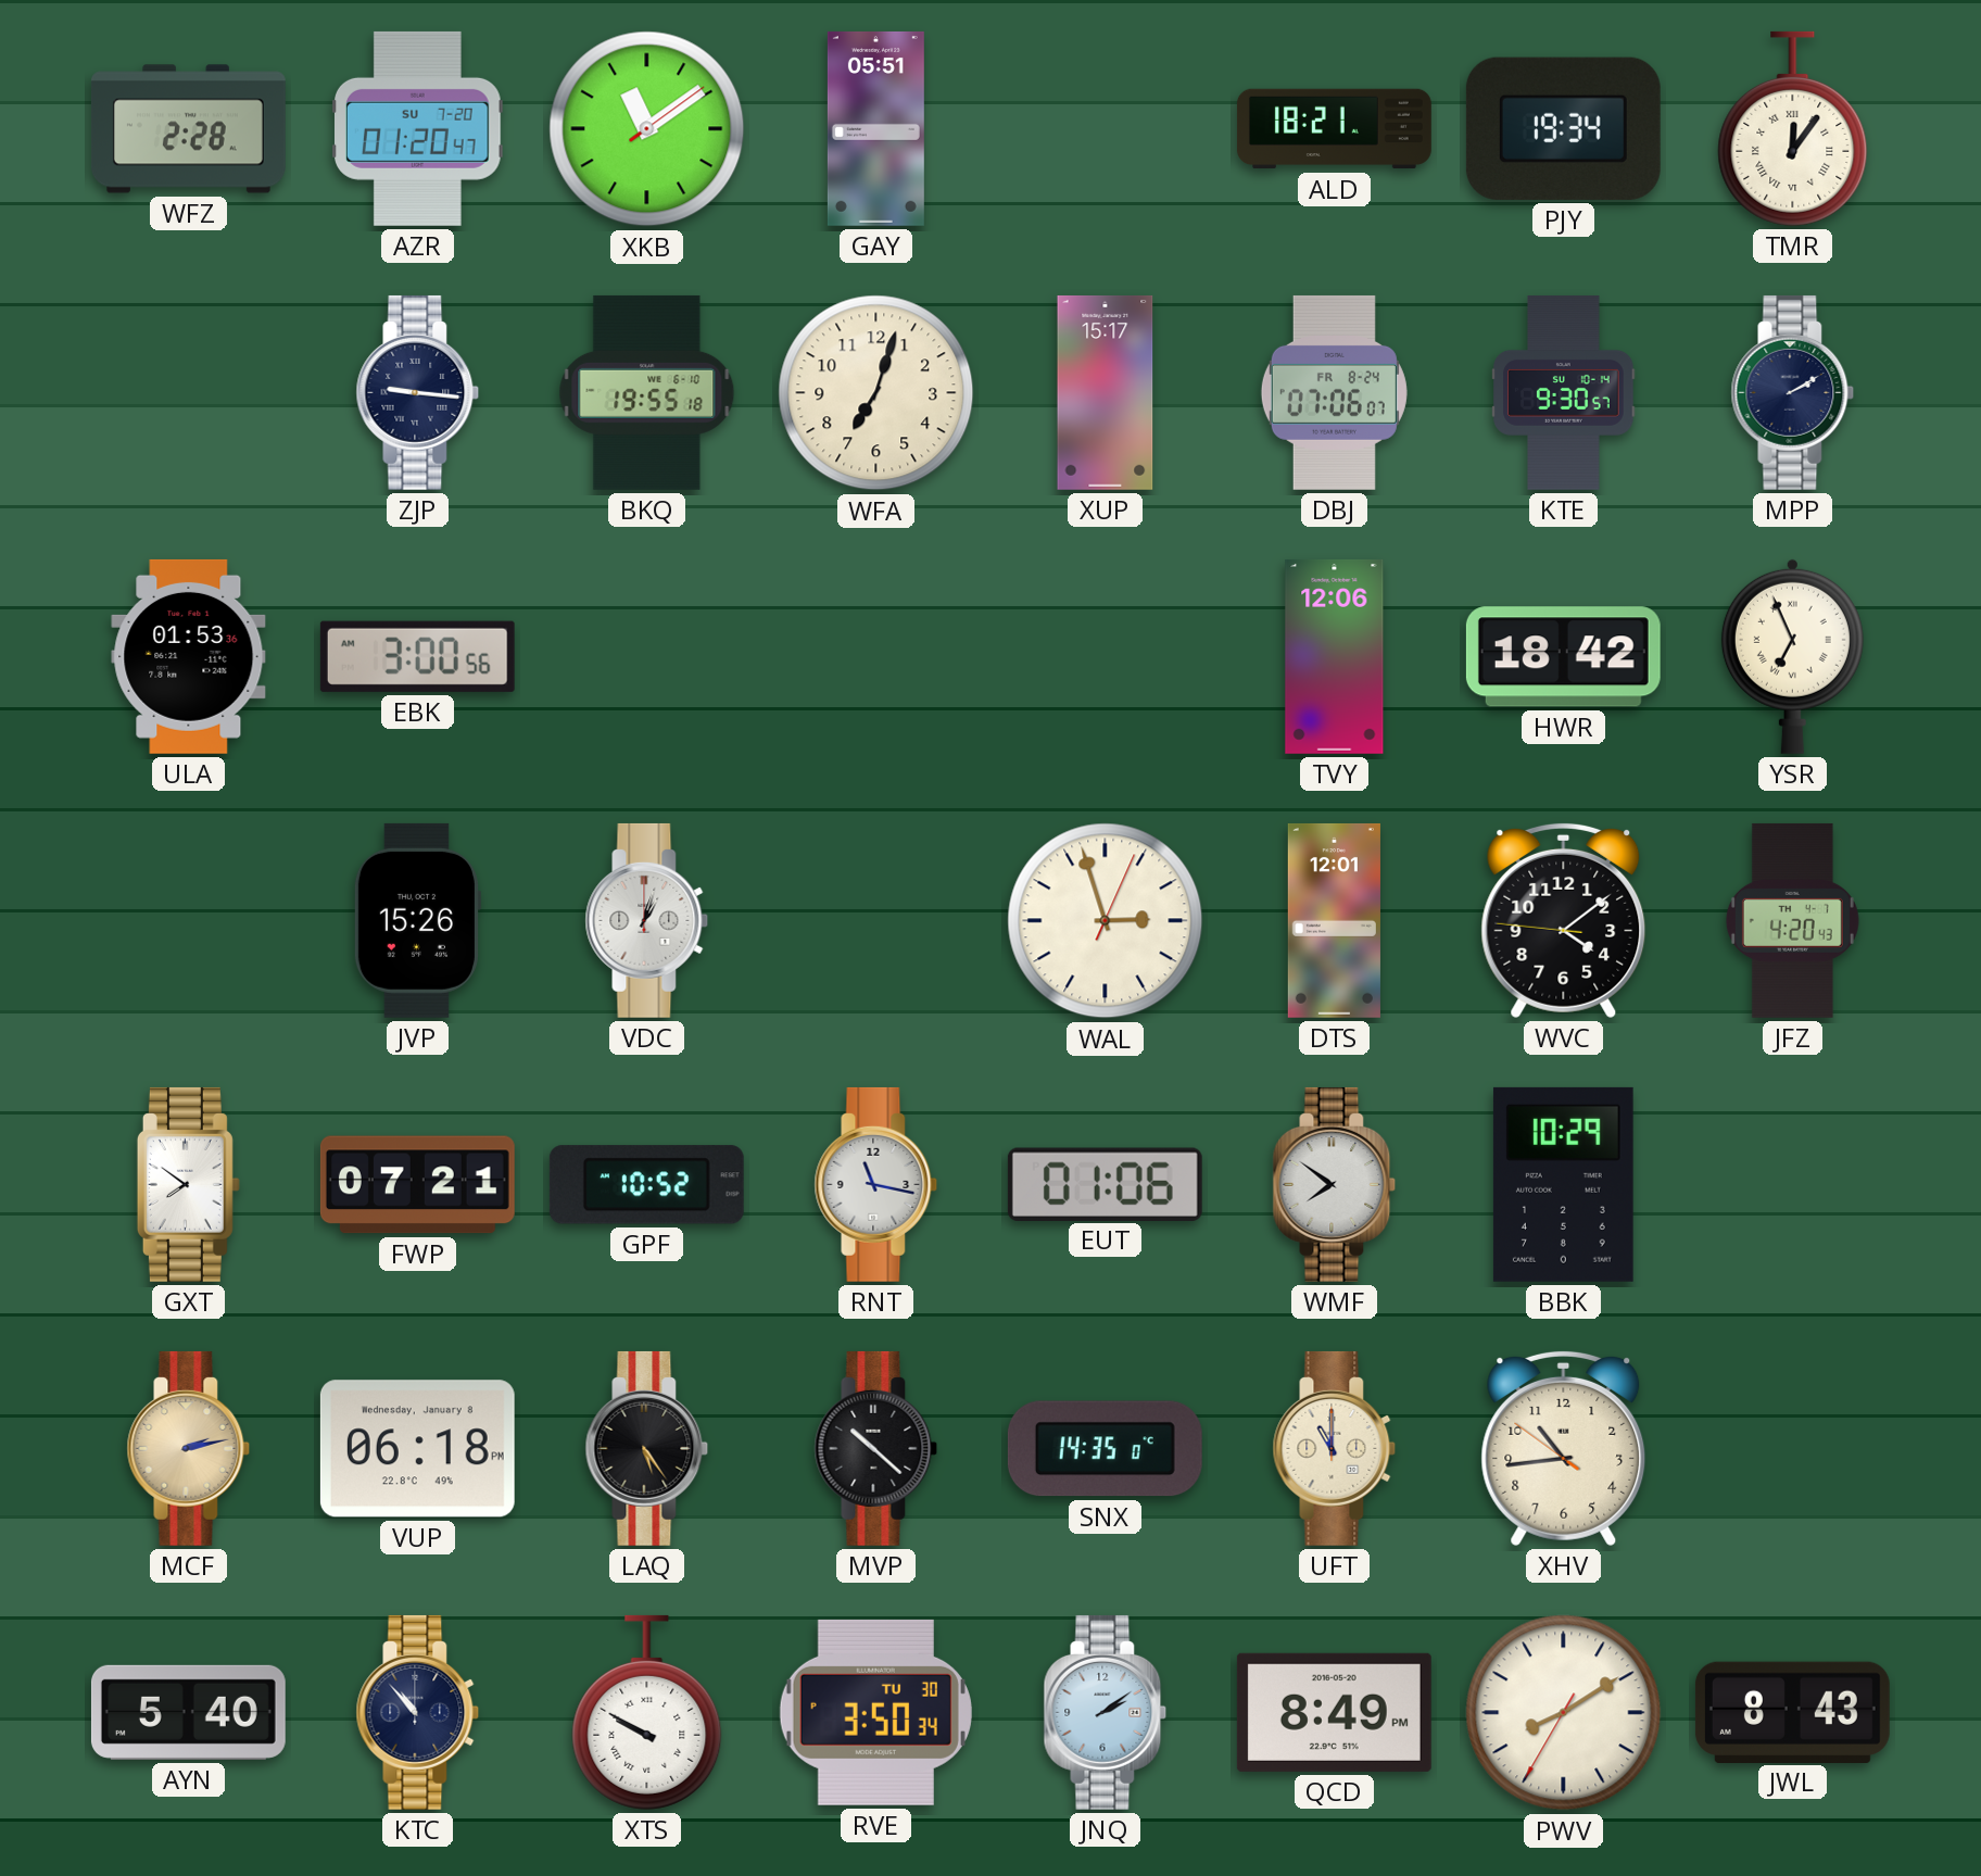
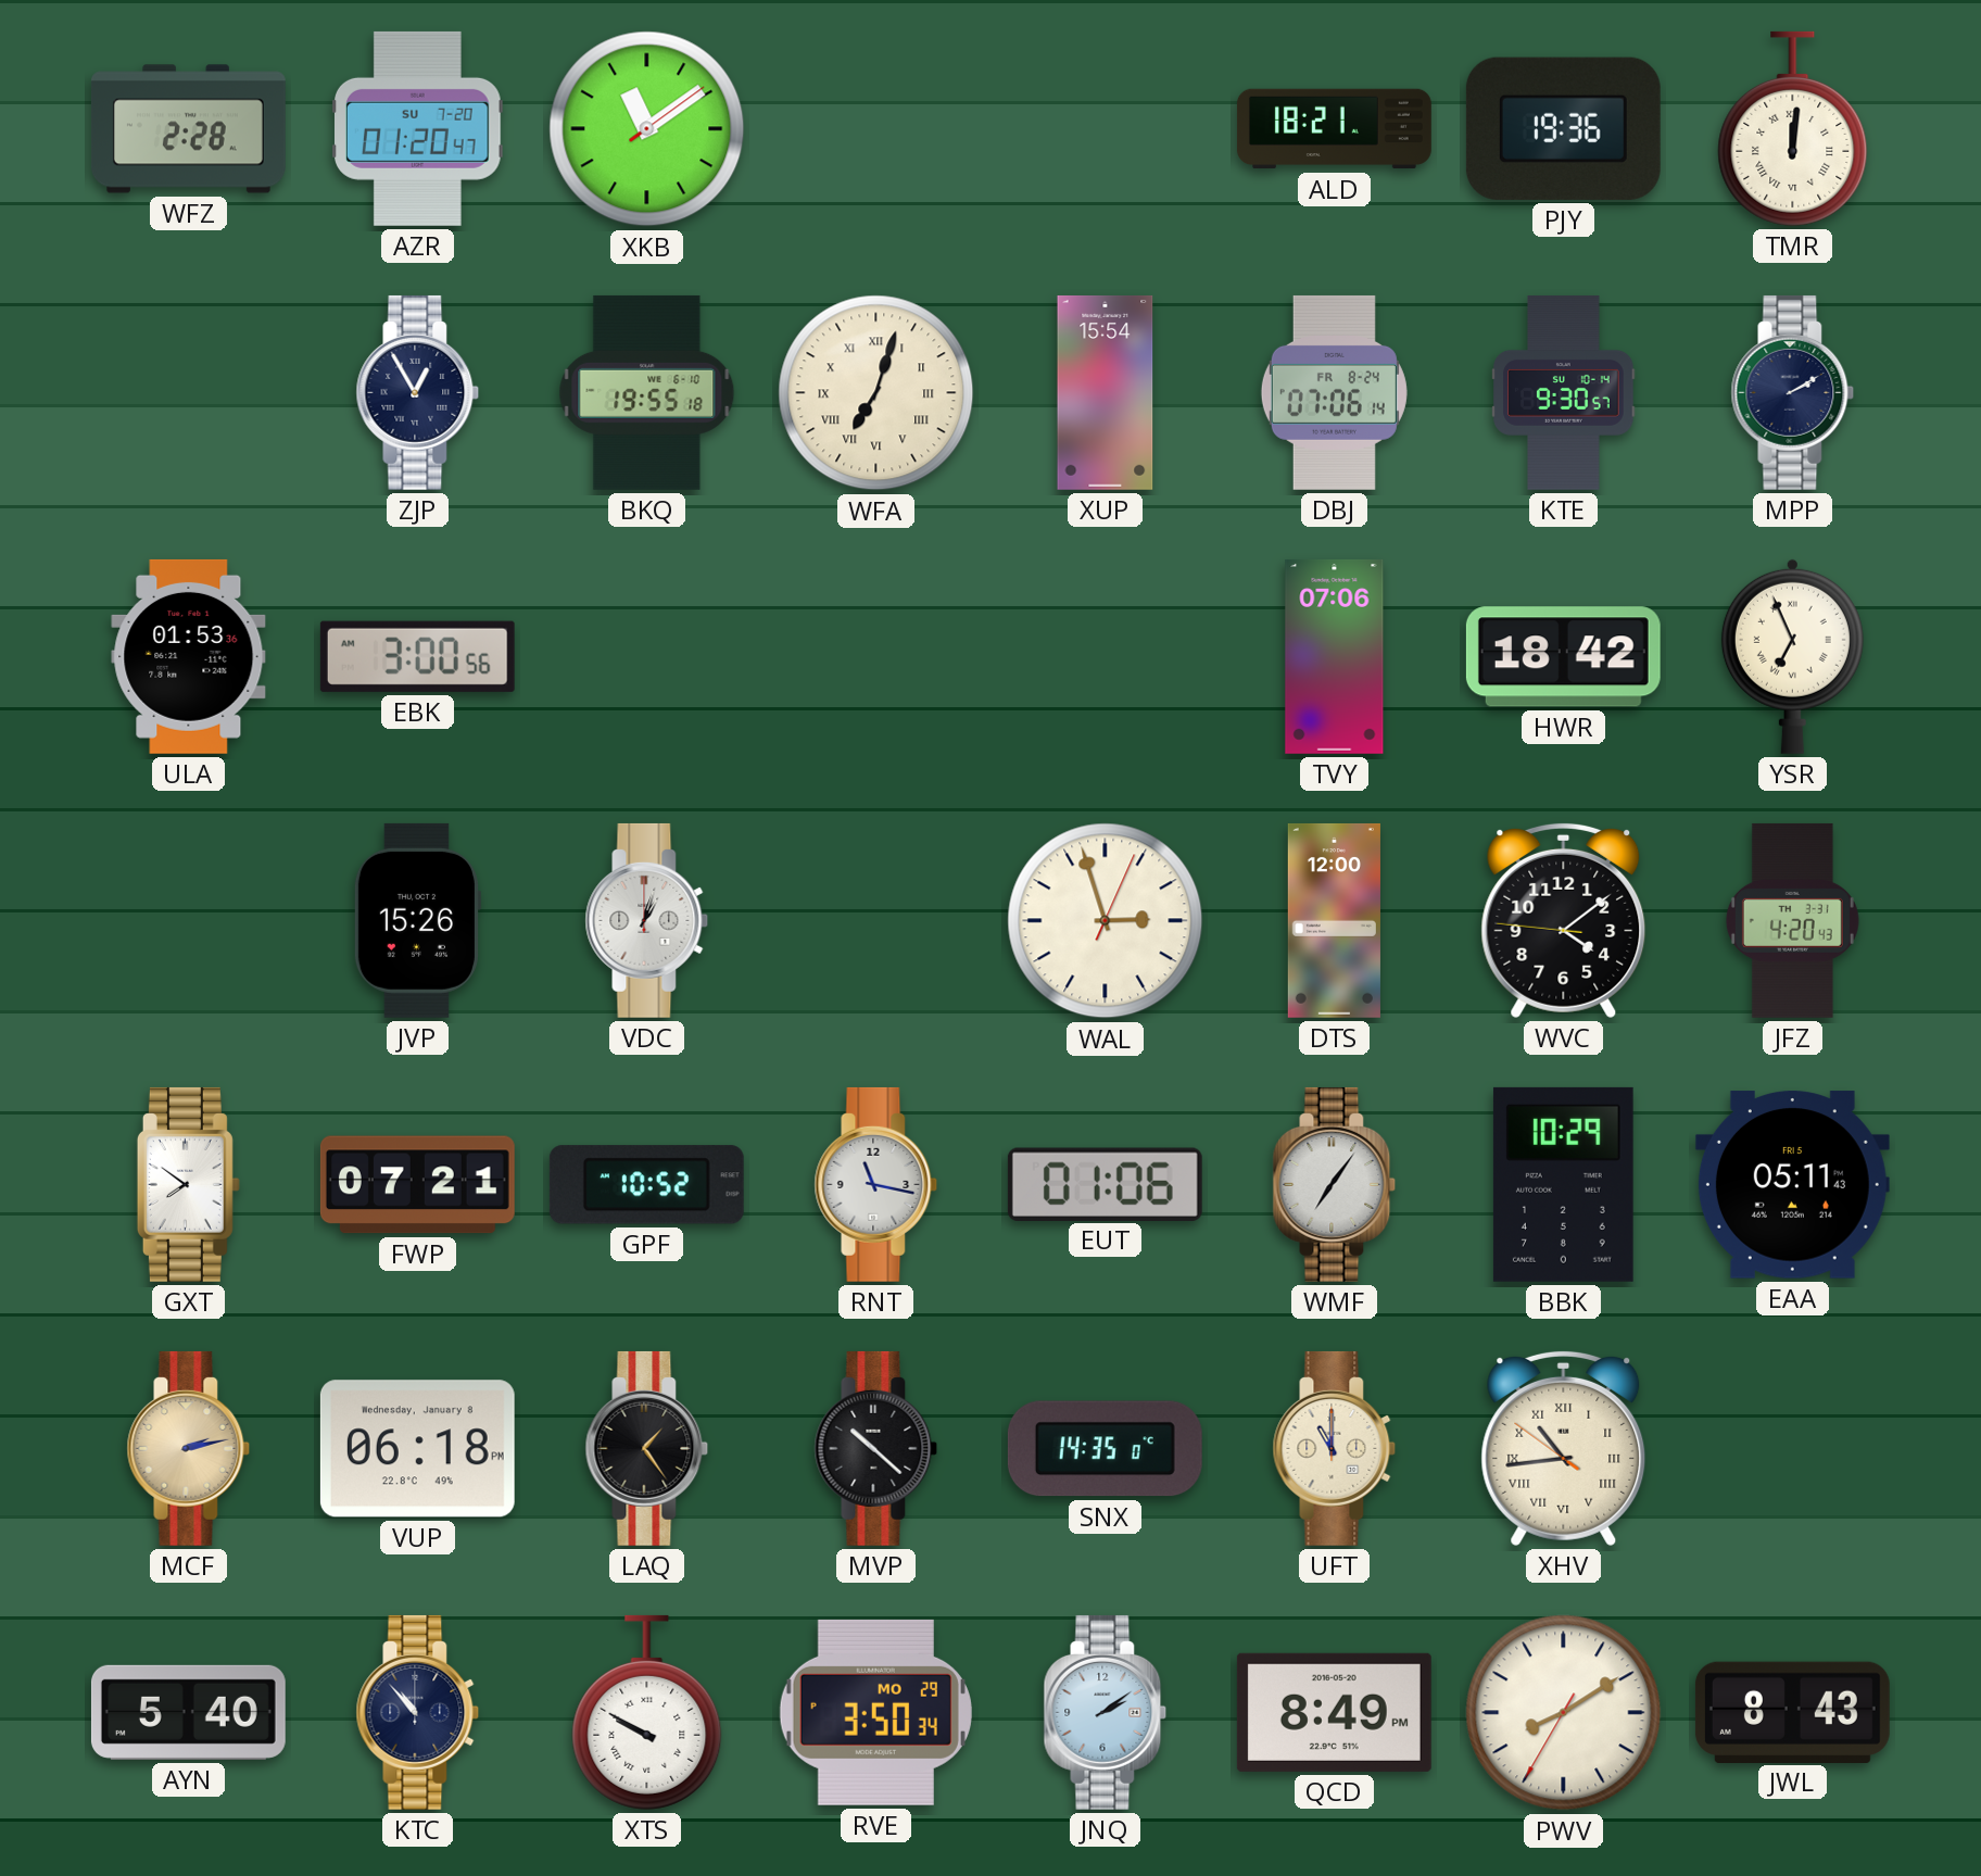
GAY: 05:51 -> none (875, 128)
PJY: 19:34 -> 19:36 (1563, 128)
TMR: 12:06 -> 12:01 (1793, 128)
ZJP: 9:16 -> 12:55 (418, 392)
WFA numerals: Arabic -> Roman (876, 393)
XUP: 15:17 -> 15:54 (1106, 392)
DBJ: 07:06:07 -> 07:06:14 (1334, 392)
TVY: 12:06 -> 07:06 (1335, 656)
DTS: 12:01 -> 12:00 (1334, 920)
JFZ date: TH 4-7 -> TH 3-31 (1792, 920)
WMF: 7:51 -> 7:06 (1335, 1184)
EAA: none -> 05:11 (1792, 1185)
LAQ: 5:24 -> 1:24 (647, 1448)
XHV numerals: Arabic -> Roman (1564, 1448)
RVE date: TU 30 -> MO 29 (875, 1712)
